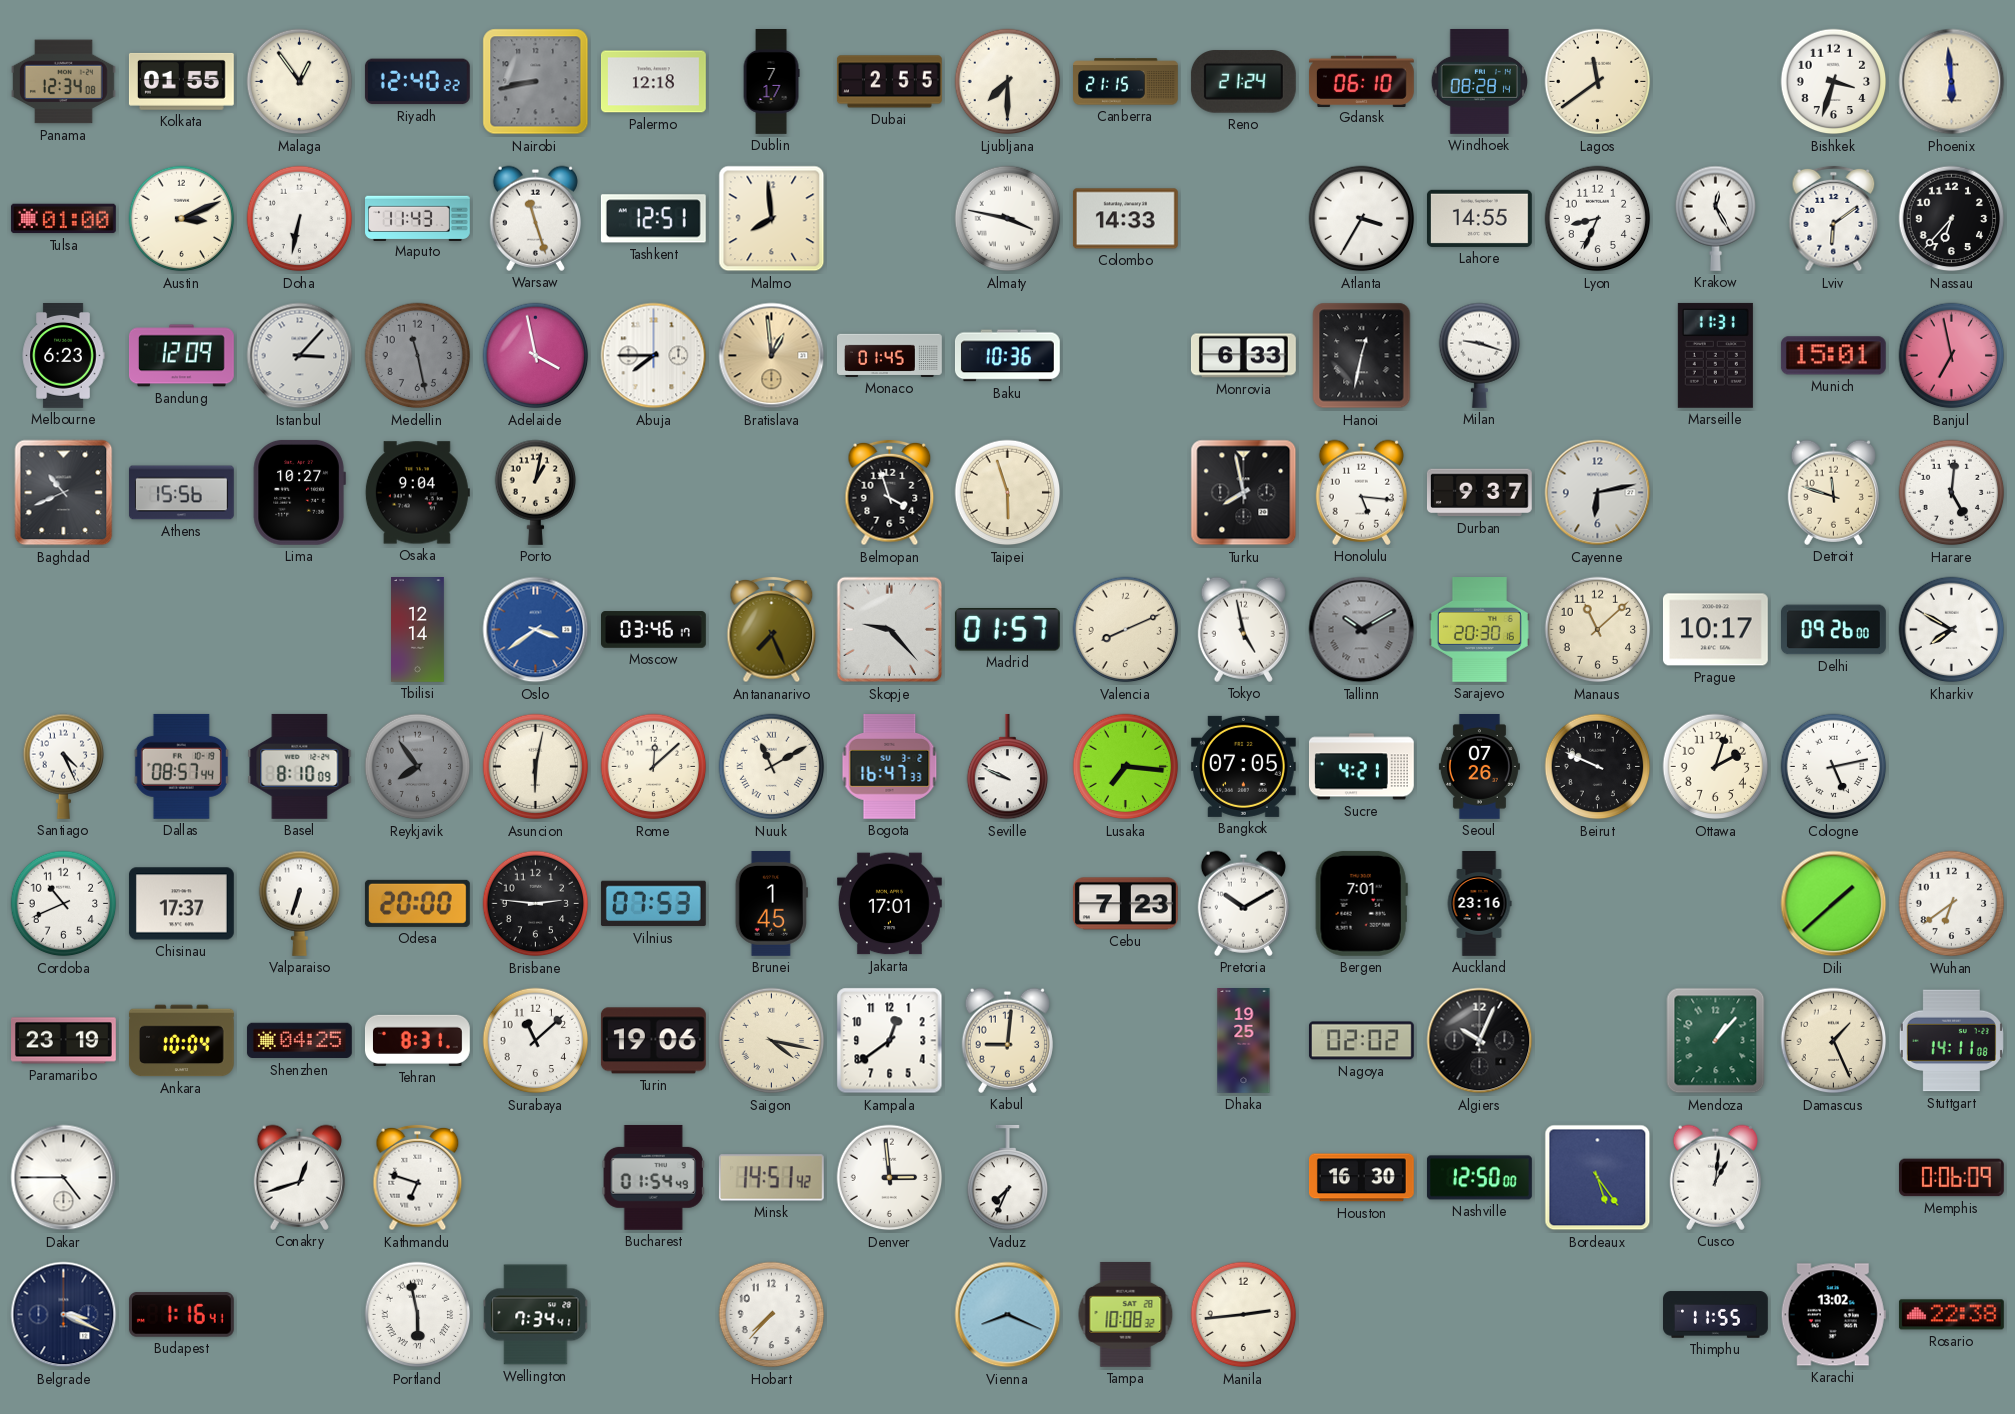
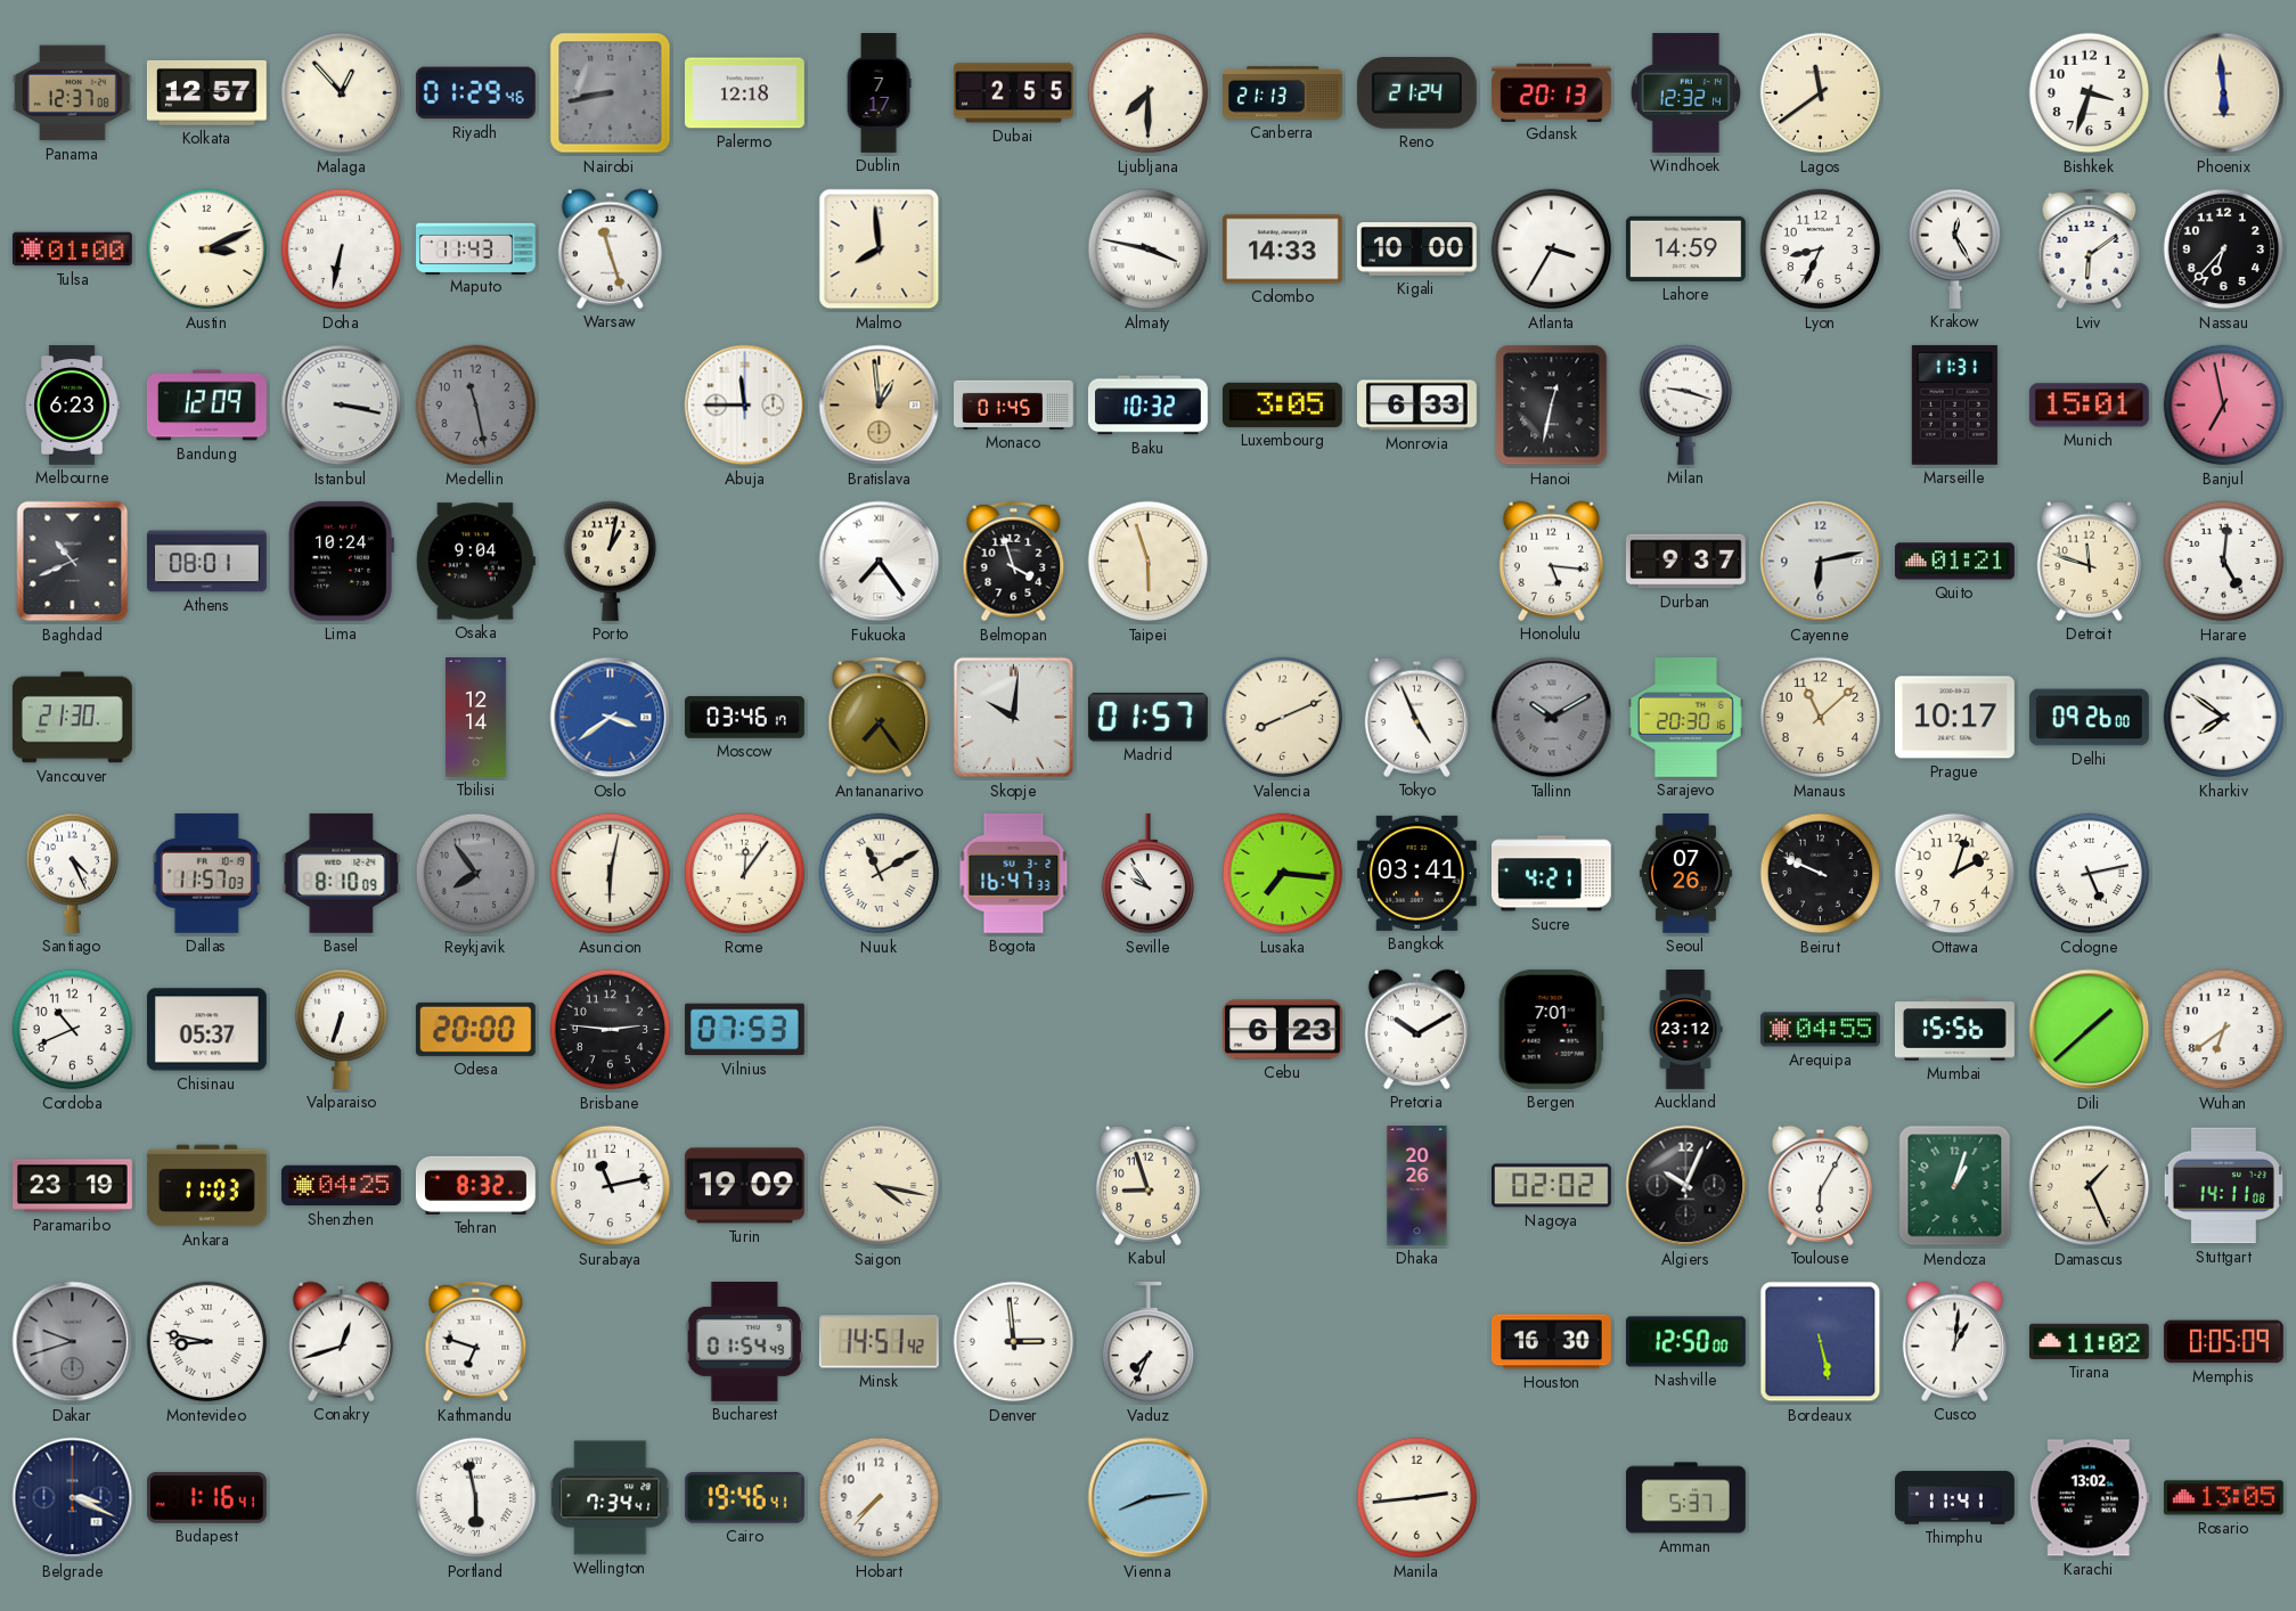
Panama: 12:34 -> 12:37 (72, 93)
Kolkata: 01:55 -> 12:57 (206, 92)
Malaga: 12:54 -> 12:53 (342, 93)
Riyadh: 12:40 -> 01:29 (475, 93)
Canberra: 21:15 -> 21:13 (1283, 93)
Gdansk: 06:10 -> 20:13 (1551, 92)
Windhoek: 08:28 -> 12:32 (1685, 92)
Tashkent: 12:51 -> none (653, 219)
Kigali: none -> 10:00 (1416, 250)
Lahore: 14:55 -> 14:59 (1685, 248)
Istanbul: 3:07 -> 3:17 (342, 406)
Adelaide: 3:58 -> none (536, 356)
Abuja: 7:45 -> 11:45 (745, 406)
Baku: 10:36 -> 10:32 (1147, 406)
Luxembourg: none -> 3:05 (1282, 404)
Athens: 15:56 -> 08:01 (206, 562)
Lima: 10:27 -> 10:24 (341, 561)
Fukuoka: none -> 7:24 (880, 562)
Turku: 7:58 -> none (1244, 493)
Quito: none -> 01:21 (1954, 562)
Vancouver: none -> 21:30 (73, 718)
Antananarivo: 7:26 -> 7:24 (880, 718)
Skopje: 9:23 -> 10:01 (1014, 718)
Tokyo: 4:58 -> 4:56 (1416, 717)
Kharkiv: 7:50 -> 7:51 (2224, 718)
Dallas: 08:57 -> 11:57 (206, 873)
Rome: 12:08 -> 12:06 (745, 874)
Seville: 9:49 -> 9:54 (1149, 874)
Bangkok: 07:05 -> 03:41 (1416, 873)
Chisinau: 17:37 -> 05:37 (206, 1030)
Brunei: 1:45 -> none (771, 903)
Jakarta: 17:01 -> none (890, 904)
Cebu: 7:23 -> 6:23 (1282, 1030)
Auckland: 23:16 -> 23:12 (1685, 1030)
Arequipa: none -> 04:55 (1821, 1030)
Mumbai: none -> 15:56 (1954, 1030)
Ankara: 10:04 -> 11:03 (207, 1186)
Tehran: 8:31 -> 8:32 (475, 1185)
Surabaya: 11:08 -> 11:13 (611, 1186)
Turin: 19:06 -> 19:09 (744, 1186)
Kampala: 12:39 -> none (890, 1041)
Kabul: 9:01 -> 8:57 (1147, 1185)
Dhaka: 19:25 -> 20:26 (1417, 1186)
Toulouse: none -> 6:05 (1820, 1185)
Mendoza: 1:07 -> 1:03 (1955, 1186)
Dakar: 4:45 -> 9:42 (73, 1342)
Dakar dial: white -> grey (73, 1342)
Montevideo: none -> 8:47 (207, 1342)
Bordeaux: 5:24 -> 5:28 (1821, 1342)
Tirana: none -> 11:02 (2090, 1341)
Memphis: 0:06 -> 0:05 (2223, 1342)
Cairo: none -> 19:46 (744, 1498)
Vienna: 8:19 -> 8:14 (1149, 1498)
Tampa: 10:08 -> none (1126, 1314)
Amman: none -> 5:37 (1686, 1498)
Thimphu: 11:55 -> 11:41 (1955, 1498)
Rosario: 22:38 -> 13:05 (2223, 1498)
